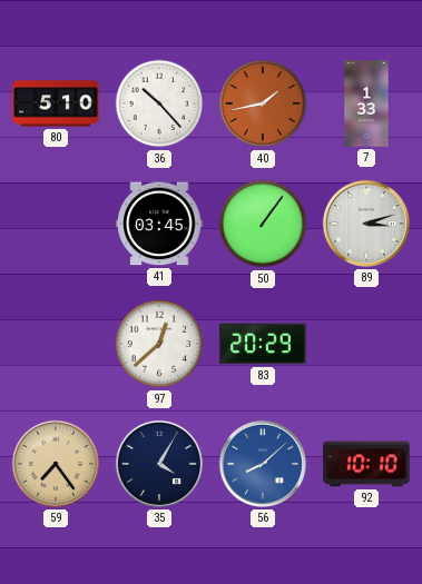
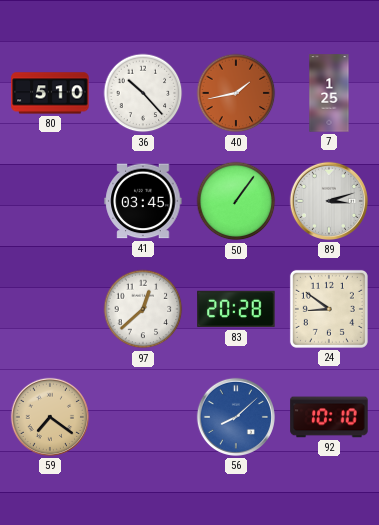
7: 1:33 -> 1:25 (329, 93)
83: 20:29 -> 20:28 (236, 309)
24: none -> 8:51 (329, 309)
59: 7:24 -> 7:21 (50, 417)
35: 4:05 -> none (159, 464)
